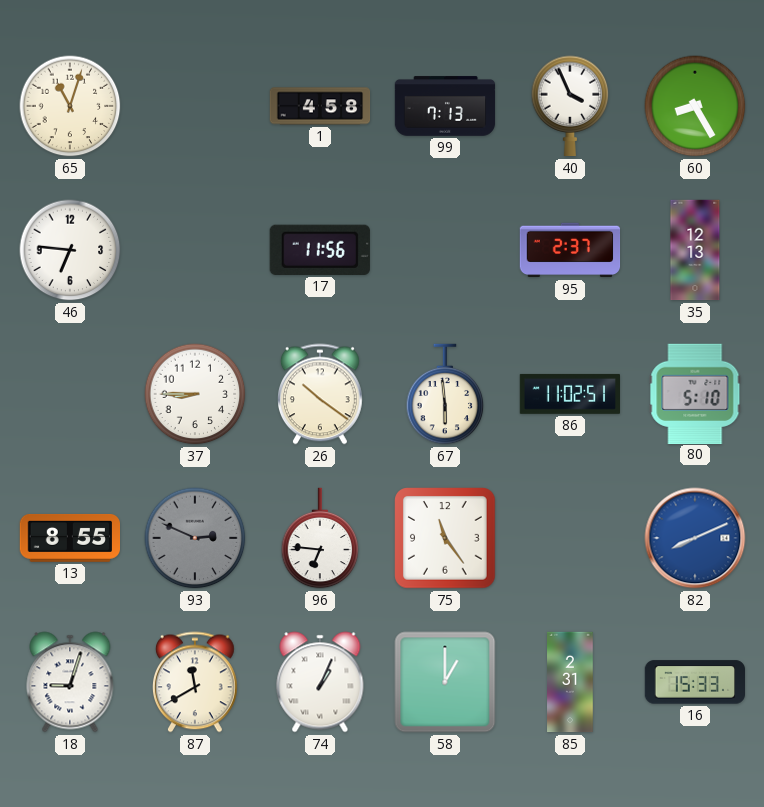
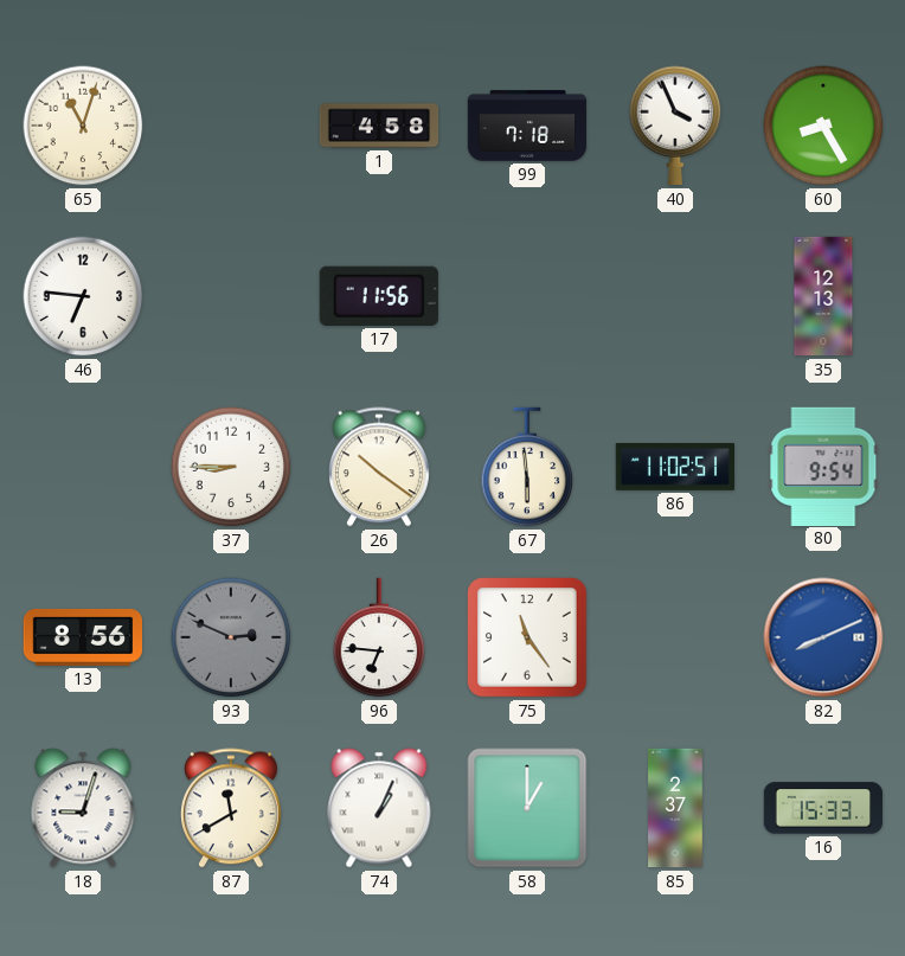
99: 7:13 -> 7:18 (527, 126)
95: 2:37 -> none (570, 250)
80: 5:10 -> 9:54 (823, 466)
13: 8:55 -> 8:56 (82, 637)
85: 2:31 -> 2:37 (675, 808)
